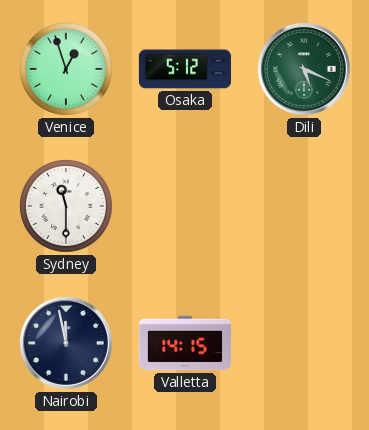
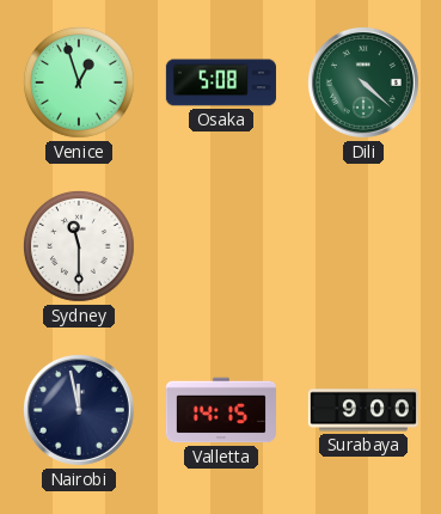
Osaka: 5:12 -> 5:08 (221, 82)
Dili: 5:19 -> 4:22 (363, 82)
Surabaya: none -> 9:00 (363, 410)
